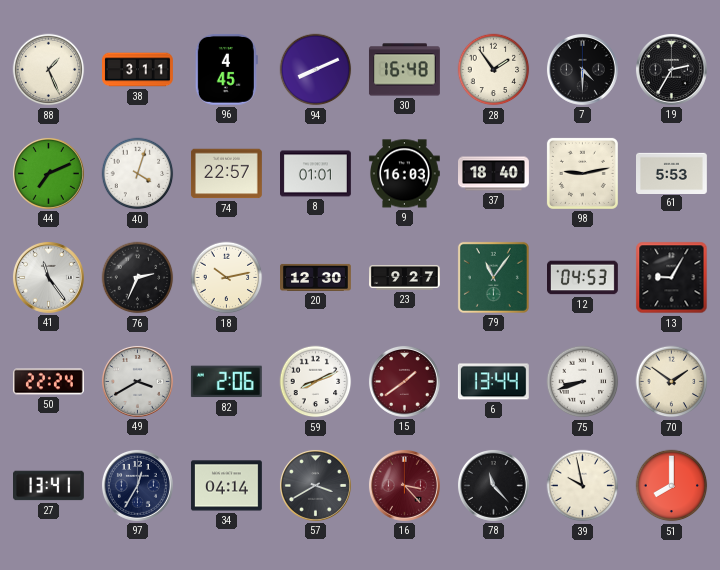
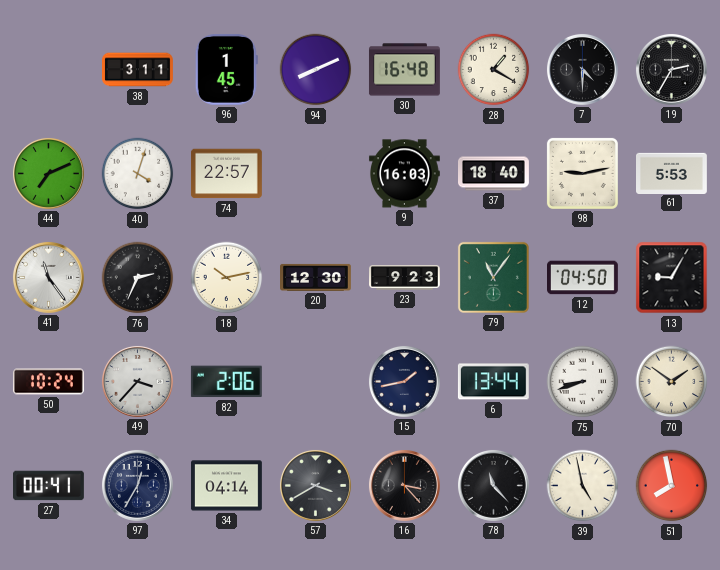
88: 1:26 -> none (49, 70)
96: 4:45 -> 1:45 (226, 69)
28: 1:54 -> 1:20 (494, 70)
8: 01:01 -> none (316, 174)
23: 9:27 -> 9:23 (405, 278)
12: 04:53 -> 04:50 (583, 278)
50: 22:24 -> 10:24 (48, 382)
49: 3:40 -> 3:37 (138, 382)
59: 8:11 -> none (316, 382)
15: 1:39 -> 1:43 (405, 382)
15 dial: burgundy -> navy (405, 382)
27: 13:41 -> 00:41 (49, 486)
16 dial: burgundy -> black (405, 486)
39: 9:58 -> 4:58 (583, 486)
51: 8:00 -> 7:58 (672, 486)
